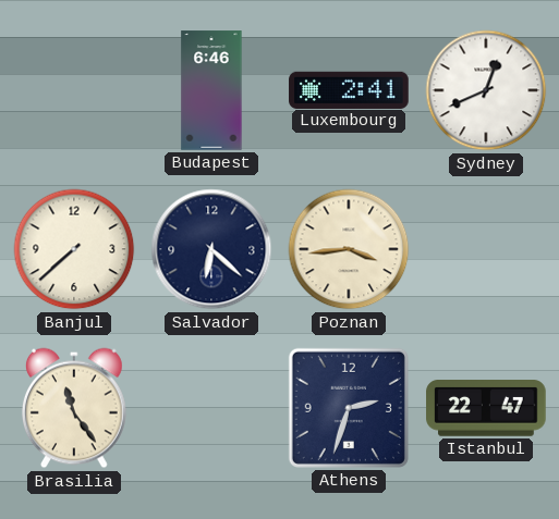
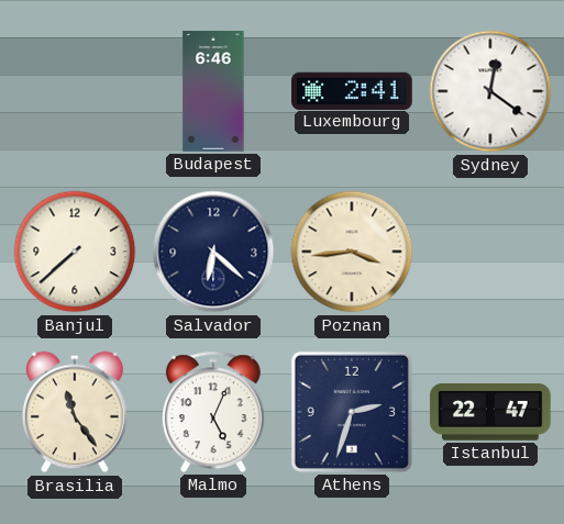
Sydney: 12:41 -> 12:21 (490, 91)
Malmo: none -> 5:04 (213, 412)
